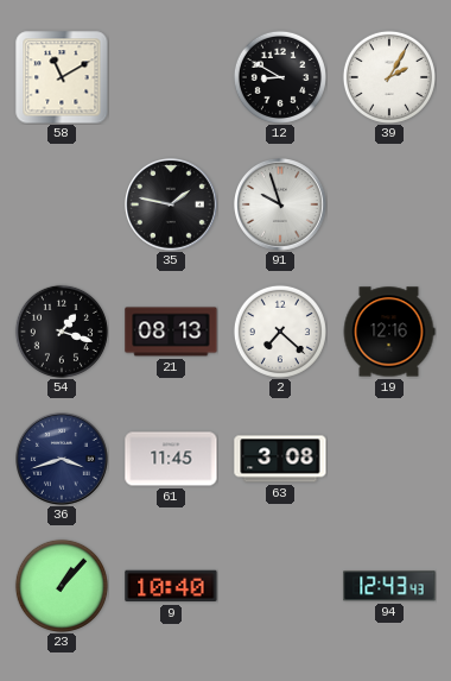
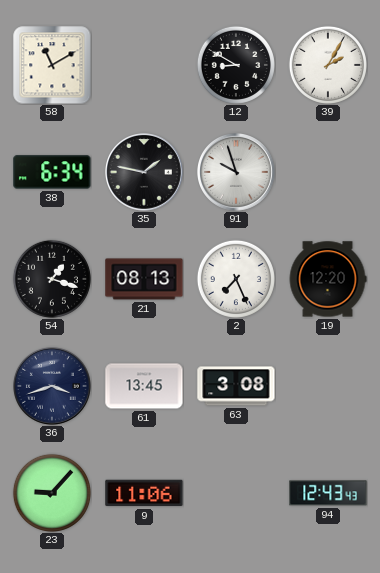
38: none -> 6:34 (52, 172)
2: 7:22 -> 7:26 (236, 279)
19: 12:16 -> 12:20 (328, 279)
61: 11:45 -> 13:45 (144, 386)
23: 1:07 -> 9:07 (52, 493)
9: 10:40 -> 11:06 (144, 493)
